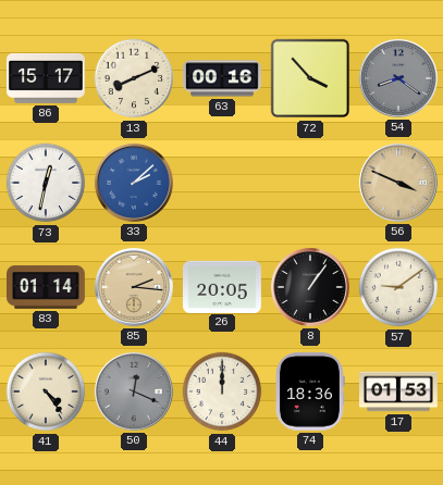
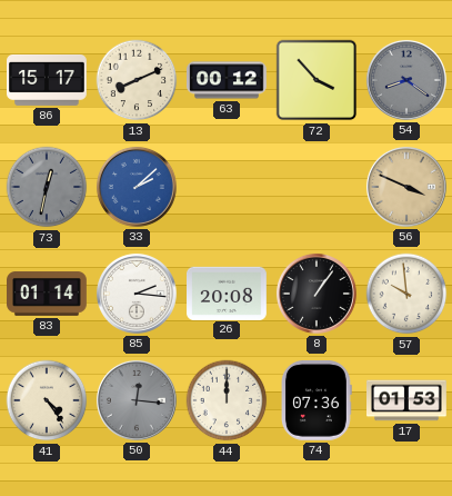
63: 00:16 -> 00:12 (228, 80)
73 dial: white -> grey (47, 187)
85 dial: champagne -> white (137, 294)
26: 20:05 -> 20:08 (228, 292)
57: 9:09 -> 9:59 (406, 294)
50: 12:19 -> 12:16 (137, 400)
74: 18:36 -> 07:36 (317, 400)
